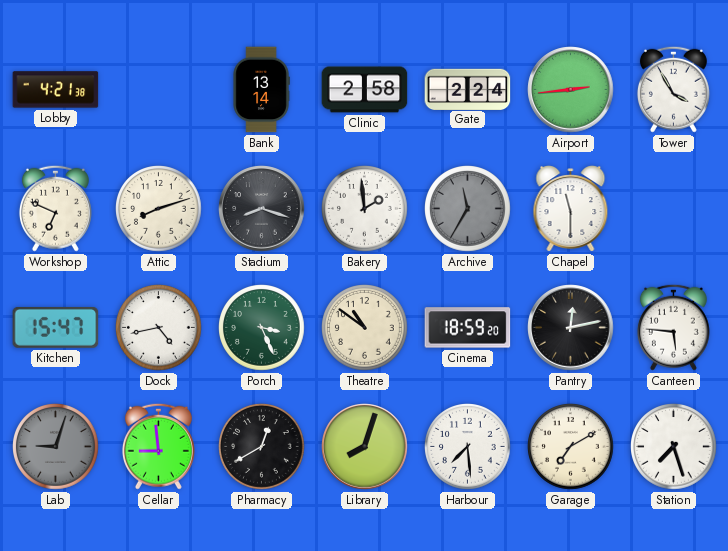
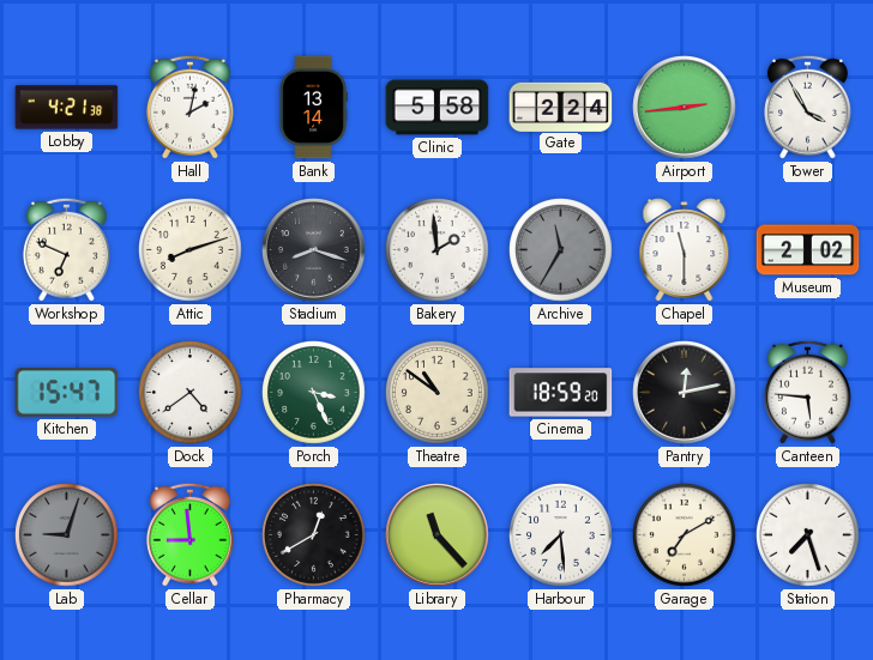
Hall: none -> 2:02 (189, 107)
Clinic: 2:58 -> 5:58 (438, 108)
Museum: none -> 2:02 (808, 250)
Dock: 4:43 -> 4:39 (191, 393)
Library: 8:03 -> 11:23 (438, 535)
